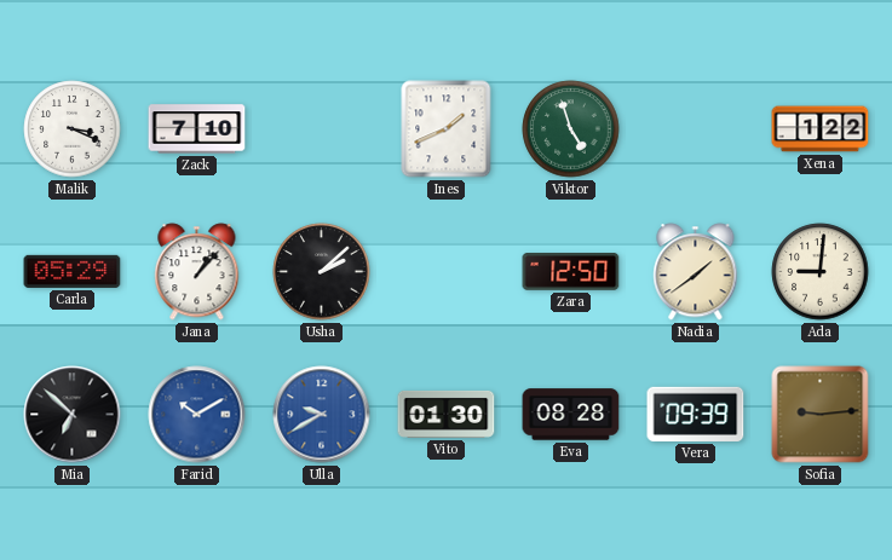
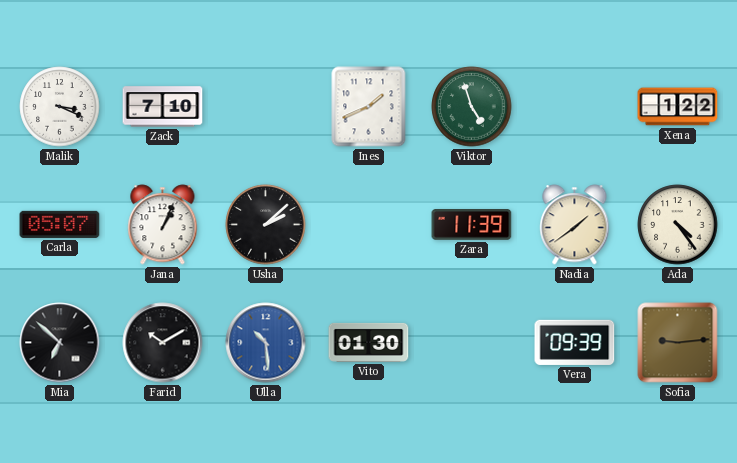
Carla: 05:29 -> 05:07 (60, 224)
Jana: 1:07 -> 1:04 (163, 225)
Zara: 12:50 -> 11:39 (472, 225)
Ada: 9:01 -> 4:24 (678, 225)
Farid dial: blue -> black (163, 343)
Ulla: 9:40 -> 10:29 (266, 343)
Eva: 08:28 -> none (571, 415)
